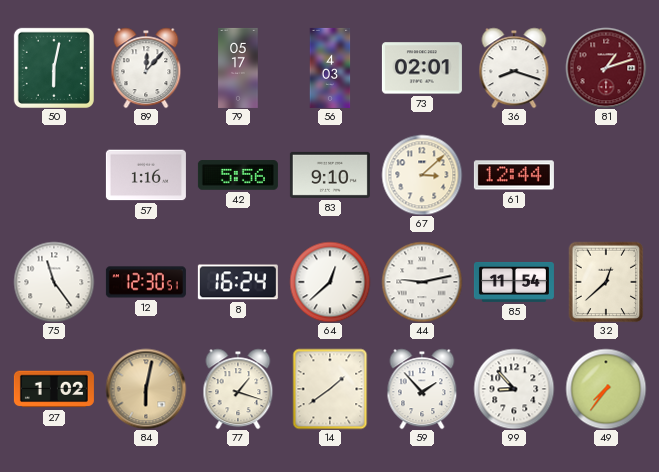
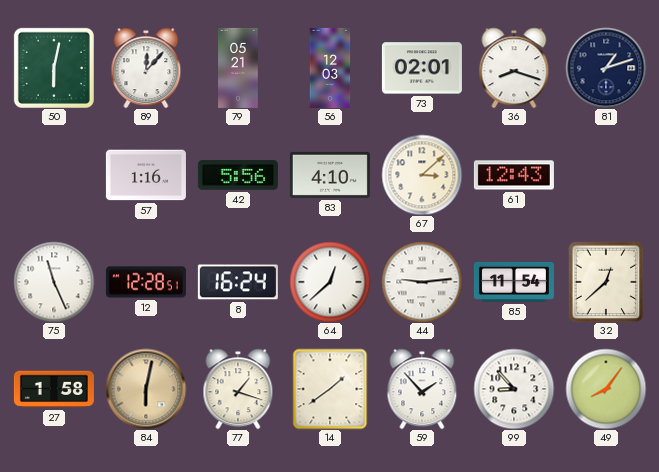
79: 05:17 -> 05:21 (238, 68)
56: 4:03 -> 12:03 (330, 68)
81 dial: burgundy -> navy (606, 68)
83: 9:10 -> 4:10 (330, 175)
61: 12:44 -> 12:43 (514, 175)
75: 11:24 -> 11:26 (54, 282)
12: 12:30 -> 12:28 (146, 282)
44: 9:13 -> 9:14 (422, 282)
27: 1:02 -> 1:58 (54, 389)
49: 7:36 -> 8:06 (606, 389)
